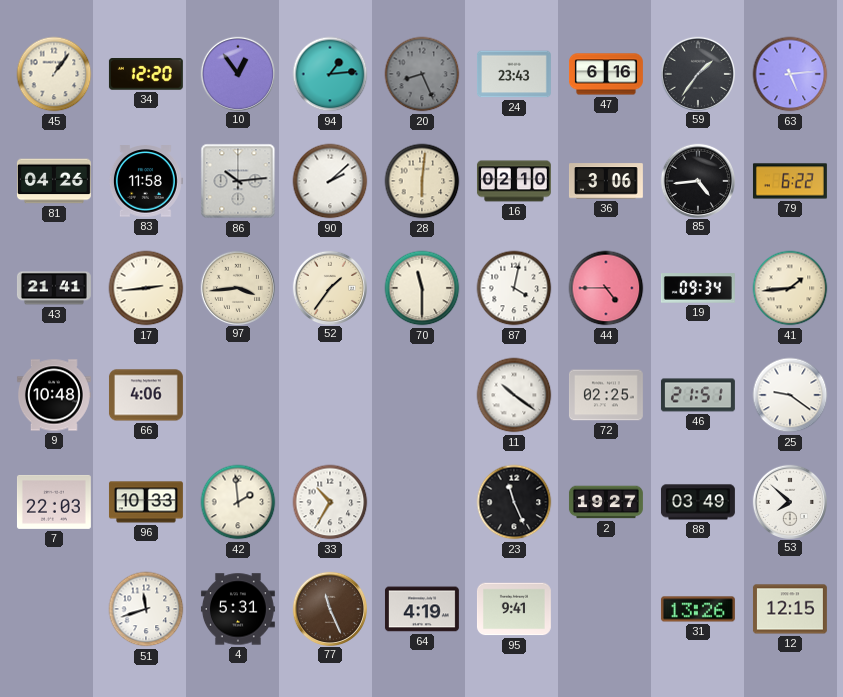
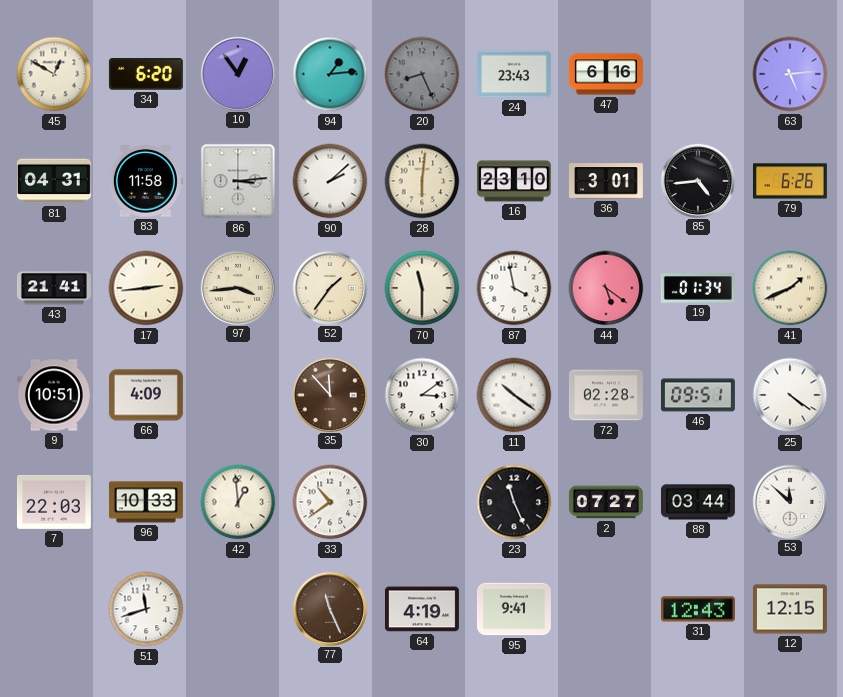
45: 1:06 -> 12:50 (54, 74)
34: 12:20 -> 6:20 (146, 75)
59: 1:36 -> none (697, 73)
81: 04:26 -> 04:31 (54, 181)
86: 10:14 -> 3:14 (238, 181)
16: 02:10 -> 23:10 (514, 181)
36: 3:06 -> 3:01 (606, 181)
79: 6:22 -> 6:26 (790, 181)
87: 4:02 -> 3:58 (514, 288)
44: 4:45 -> 5:21 (606, 288)
19: 09:34 -> 01:34 (698, 288)
41: 1:44 -> 1:41 (790, 288)
9: 10:48 -> 10:51 (54, 395)
66: 4:06 -> 4:09 (146, 395)
35: none -> 11:53 (329, 394)
30: none -> 3:09 (422, 395)
72: 02:25 -> 02:28 (606, 395)
46: 21:51 -> 09:51 (698, 395)
25: 9:21 -> 4:21 (790, 395)
42: 1:59 -> 12:59 (238, 502)
33: 10:35 -> 10:39 (330, 502)
2: 19:27 -> 07:27 (606, 502)
88: 03:49 -> 03:44 (698, 502)
53: 7:52 -> 11:52 (789, 501)
4: 5:31 -> none (238, 609)
31: 13:26 -> 12:43 (698, 609)
